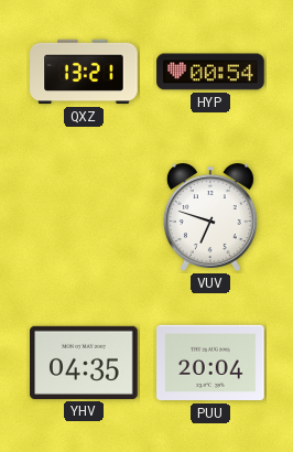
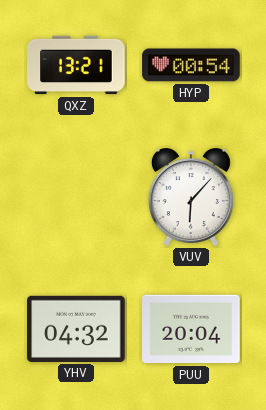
VUV: 6:48 -> 6:07 (191, 197)
YHV: 04:35 -> 04:32 (76, 329)
